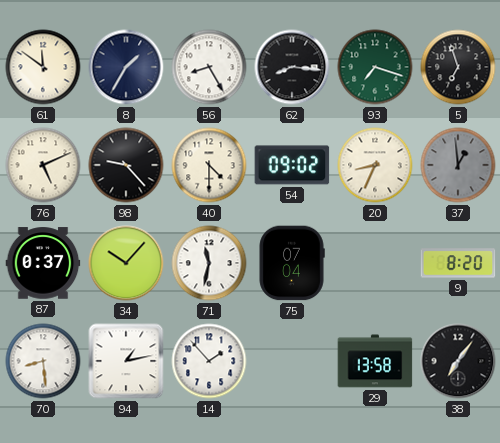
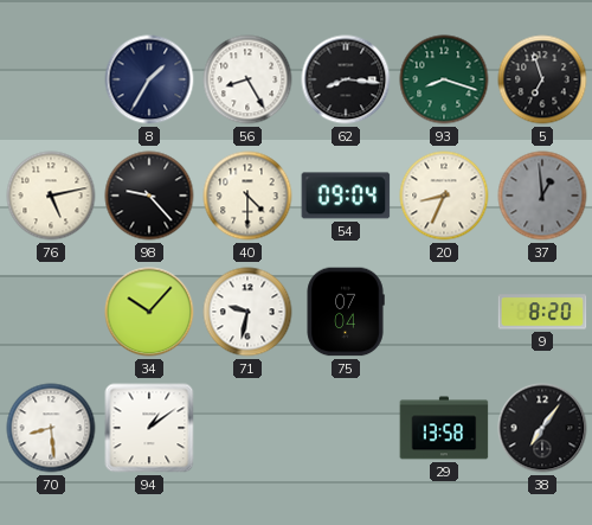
61: 11:51 -> none (43, 67)
93: 7:18 -> 8:18 (444, 79)
76: 5:11 -> 5:13 (51, 196)
54: 09:02 -> 09:04 (346, 196)
87: 0:37 -> none (43, 263)
71: 11:32 -> 9:32 (247, 312)
94: 1:13 -> 1:09 (149, 428)
14: 1:53 -> none (209, 361)
